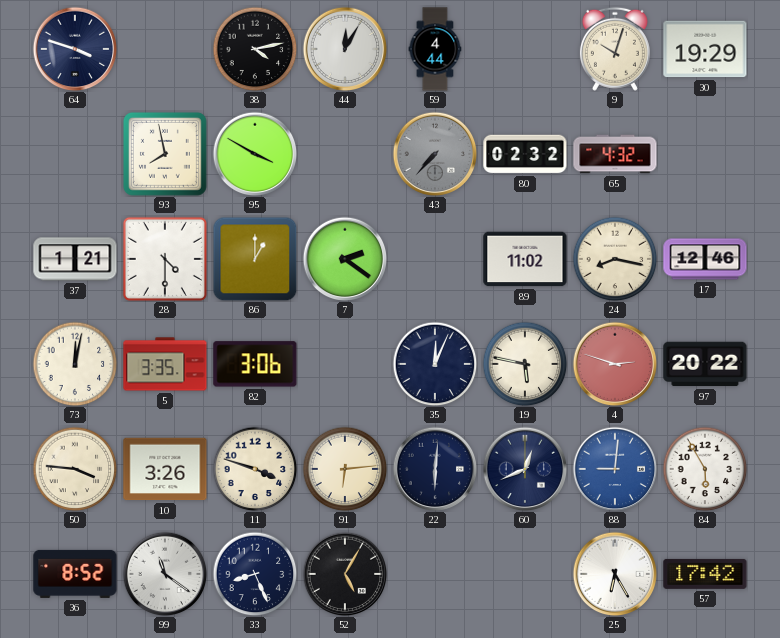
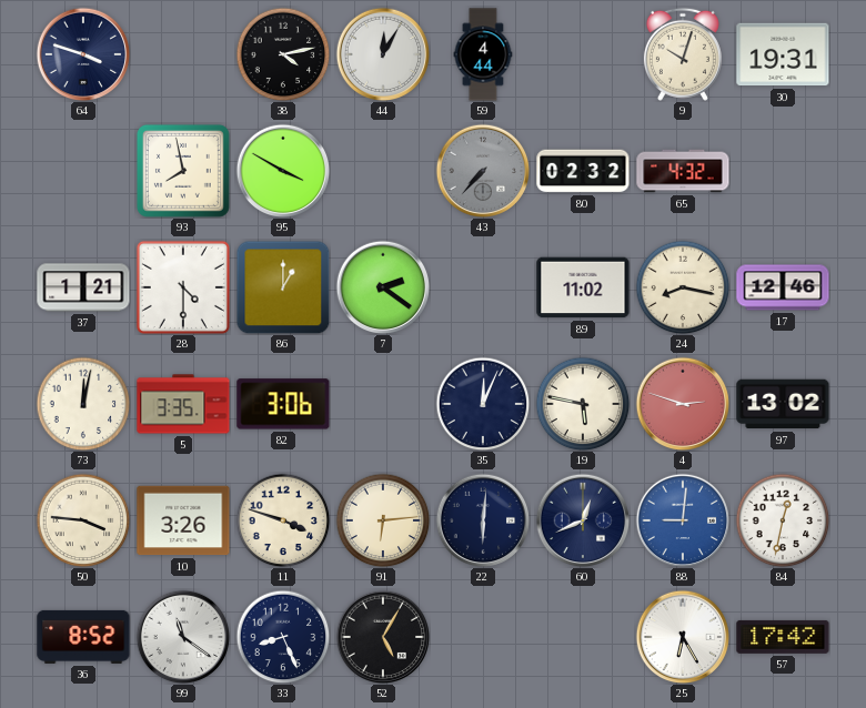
30: 19:29 -> 19:31 (783, 54)
97: 20:22 -> 13:02 (783, 404)
84: 5:55 -> 12:32 (783, 520)
